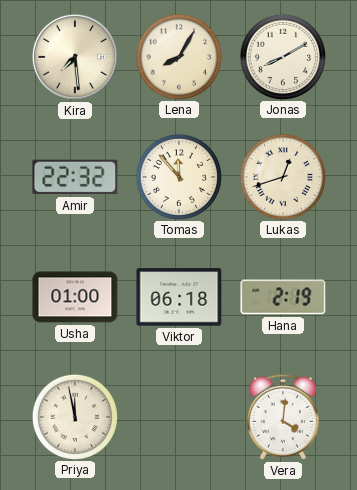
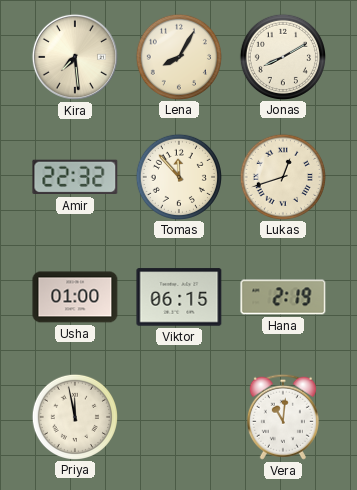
Viktor: 06:18 -> 06:15 (179, 297)
Vera: 4:01 -> 11:01 (283, 417)
